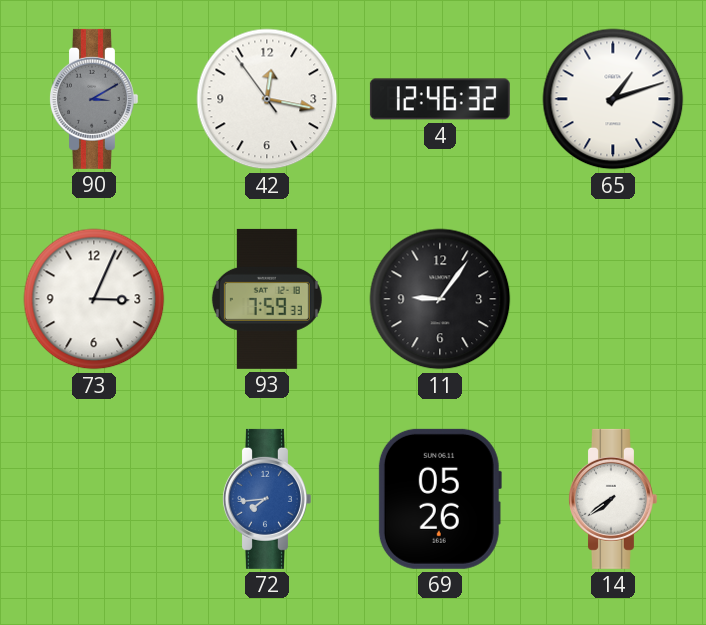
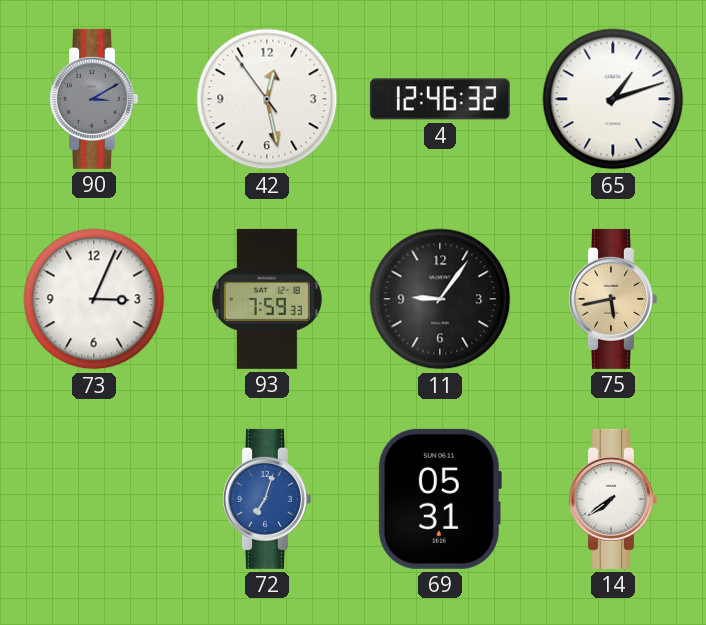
42: 12:16 -> 12:27 (267, 99)
75: none -> 5:43 (612, 299)
72: 7:44 -> 7:03 (266, 499)
69: 05:26 -> 05:31 (440, 499)
